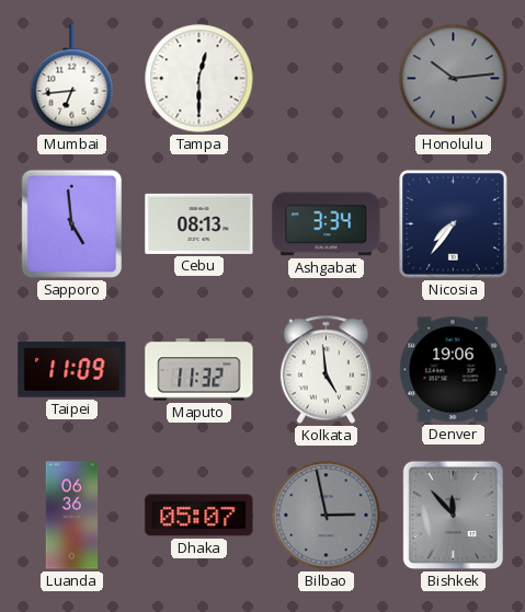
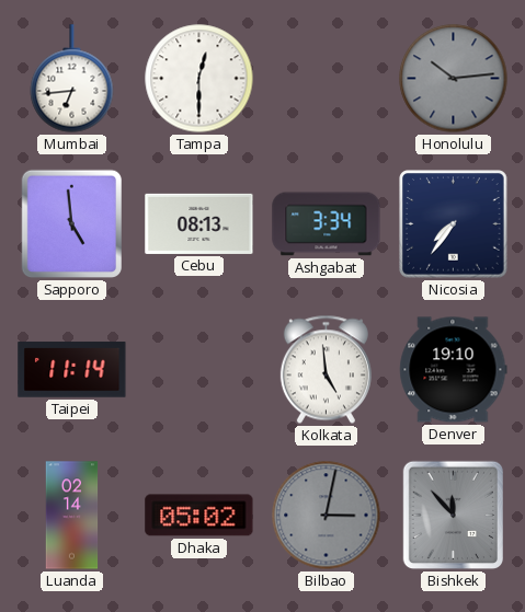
Taipei: 11:09 -> 11:14 (72, 370)
Maputo: 11:32 -> none (199, 370)
Denver: 19:06 -> 19:10 (454, 370)
Luanda: 06:36 -> 02:14 (72, 516)
Dhaka: 05:07 -> 05:02 (199, 516)
Bilbao: 2:58 -> 3:02 (327, 516)
